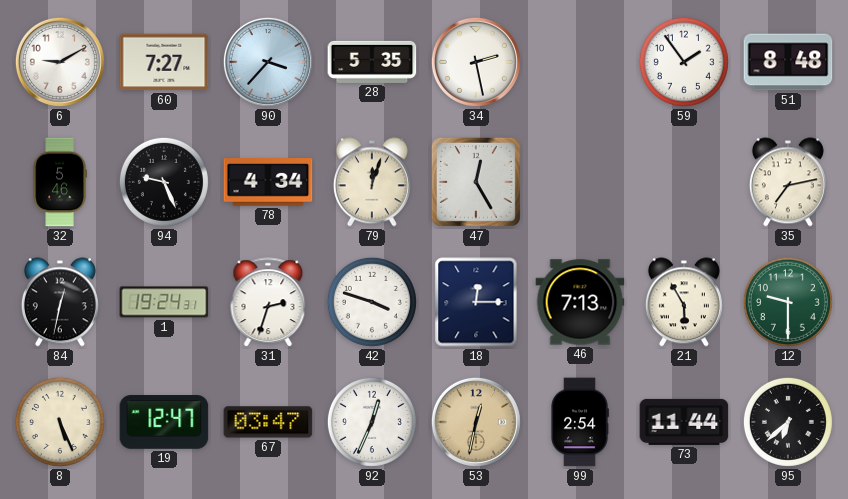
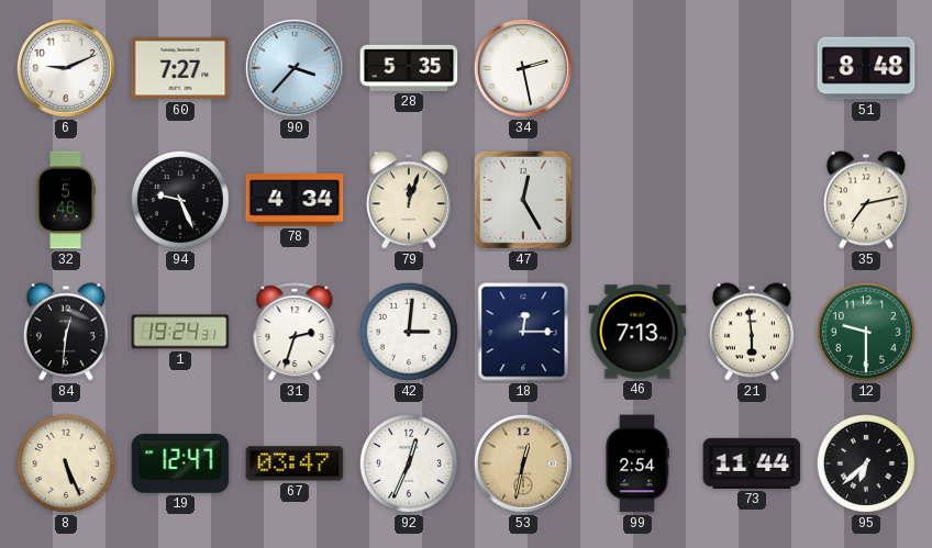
6: 9:10 -> 9:11 (66, 68)
59: 1:54 -> none (684, 62)
84: 12:32 -> 12:31 (66, 332)
42: 3:48 -> 3:01 (409, 332)
21: 5:55 -> 5:59 (752, 332)
